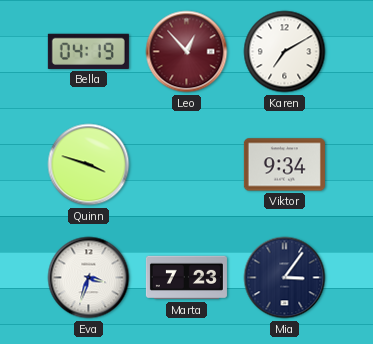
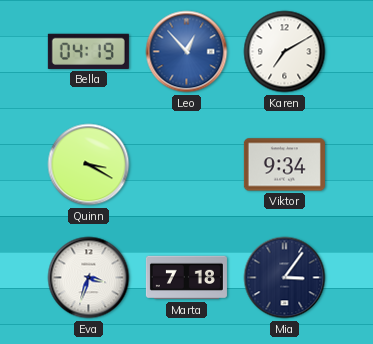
Leo dial: burgundy -> blue (187, 52)
Quinn: 3:48 -> 3:20 (89, 165)
Marta: 7:23 -> 7:18 (186, 278)
